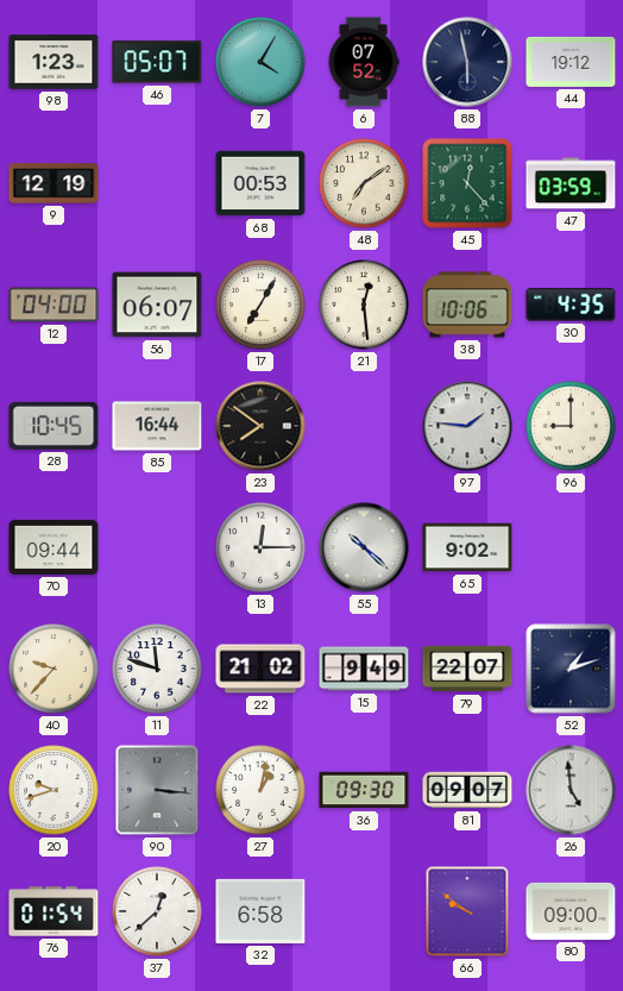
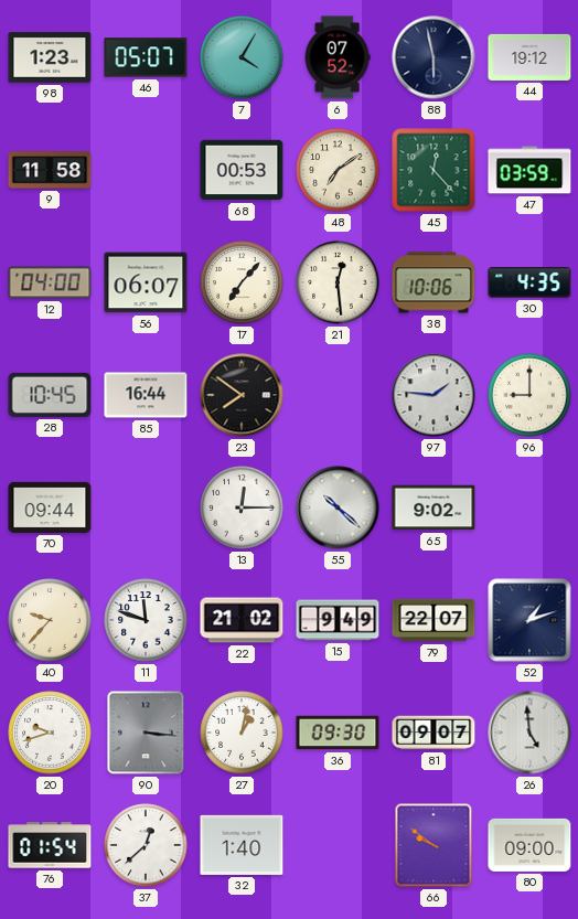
9: 12:19 -> 11:58 (50, 170)
17: 7:05 -> 7:07 (242, 282)
32: 6:58 -> 1:40 (242, 845)
